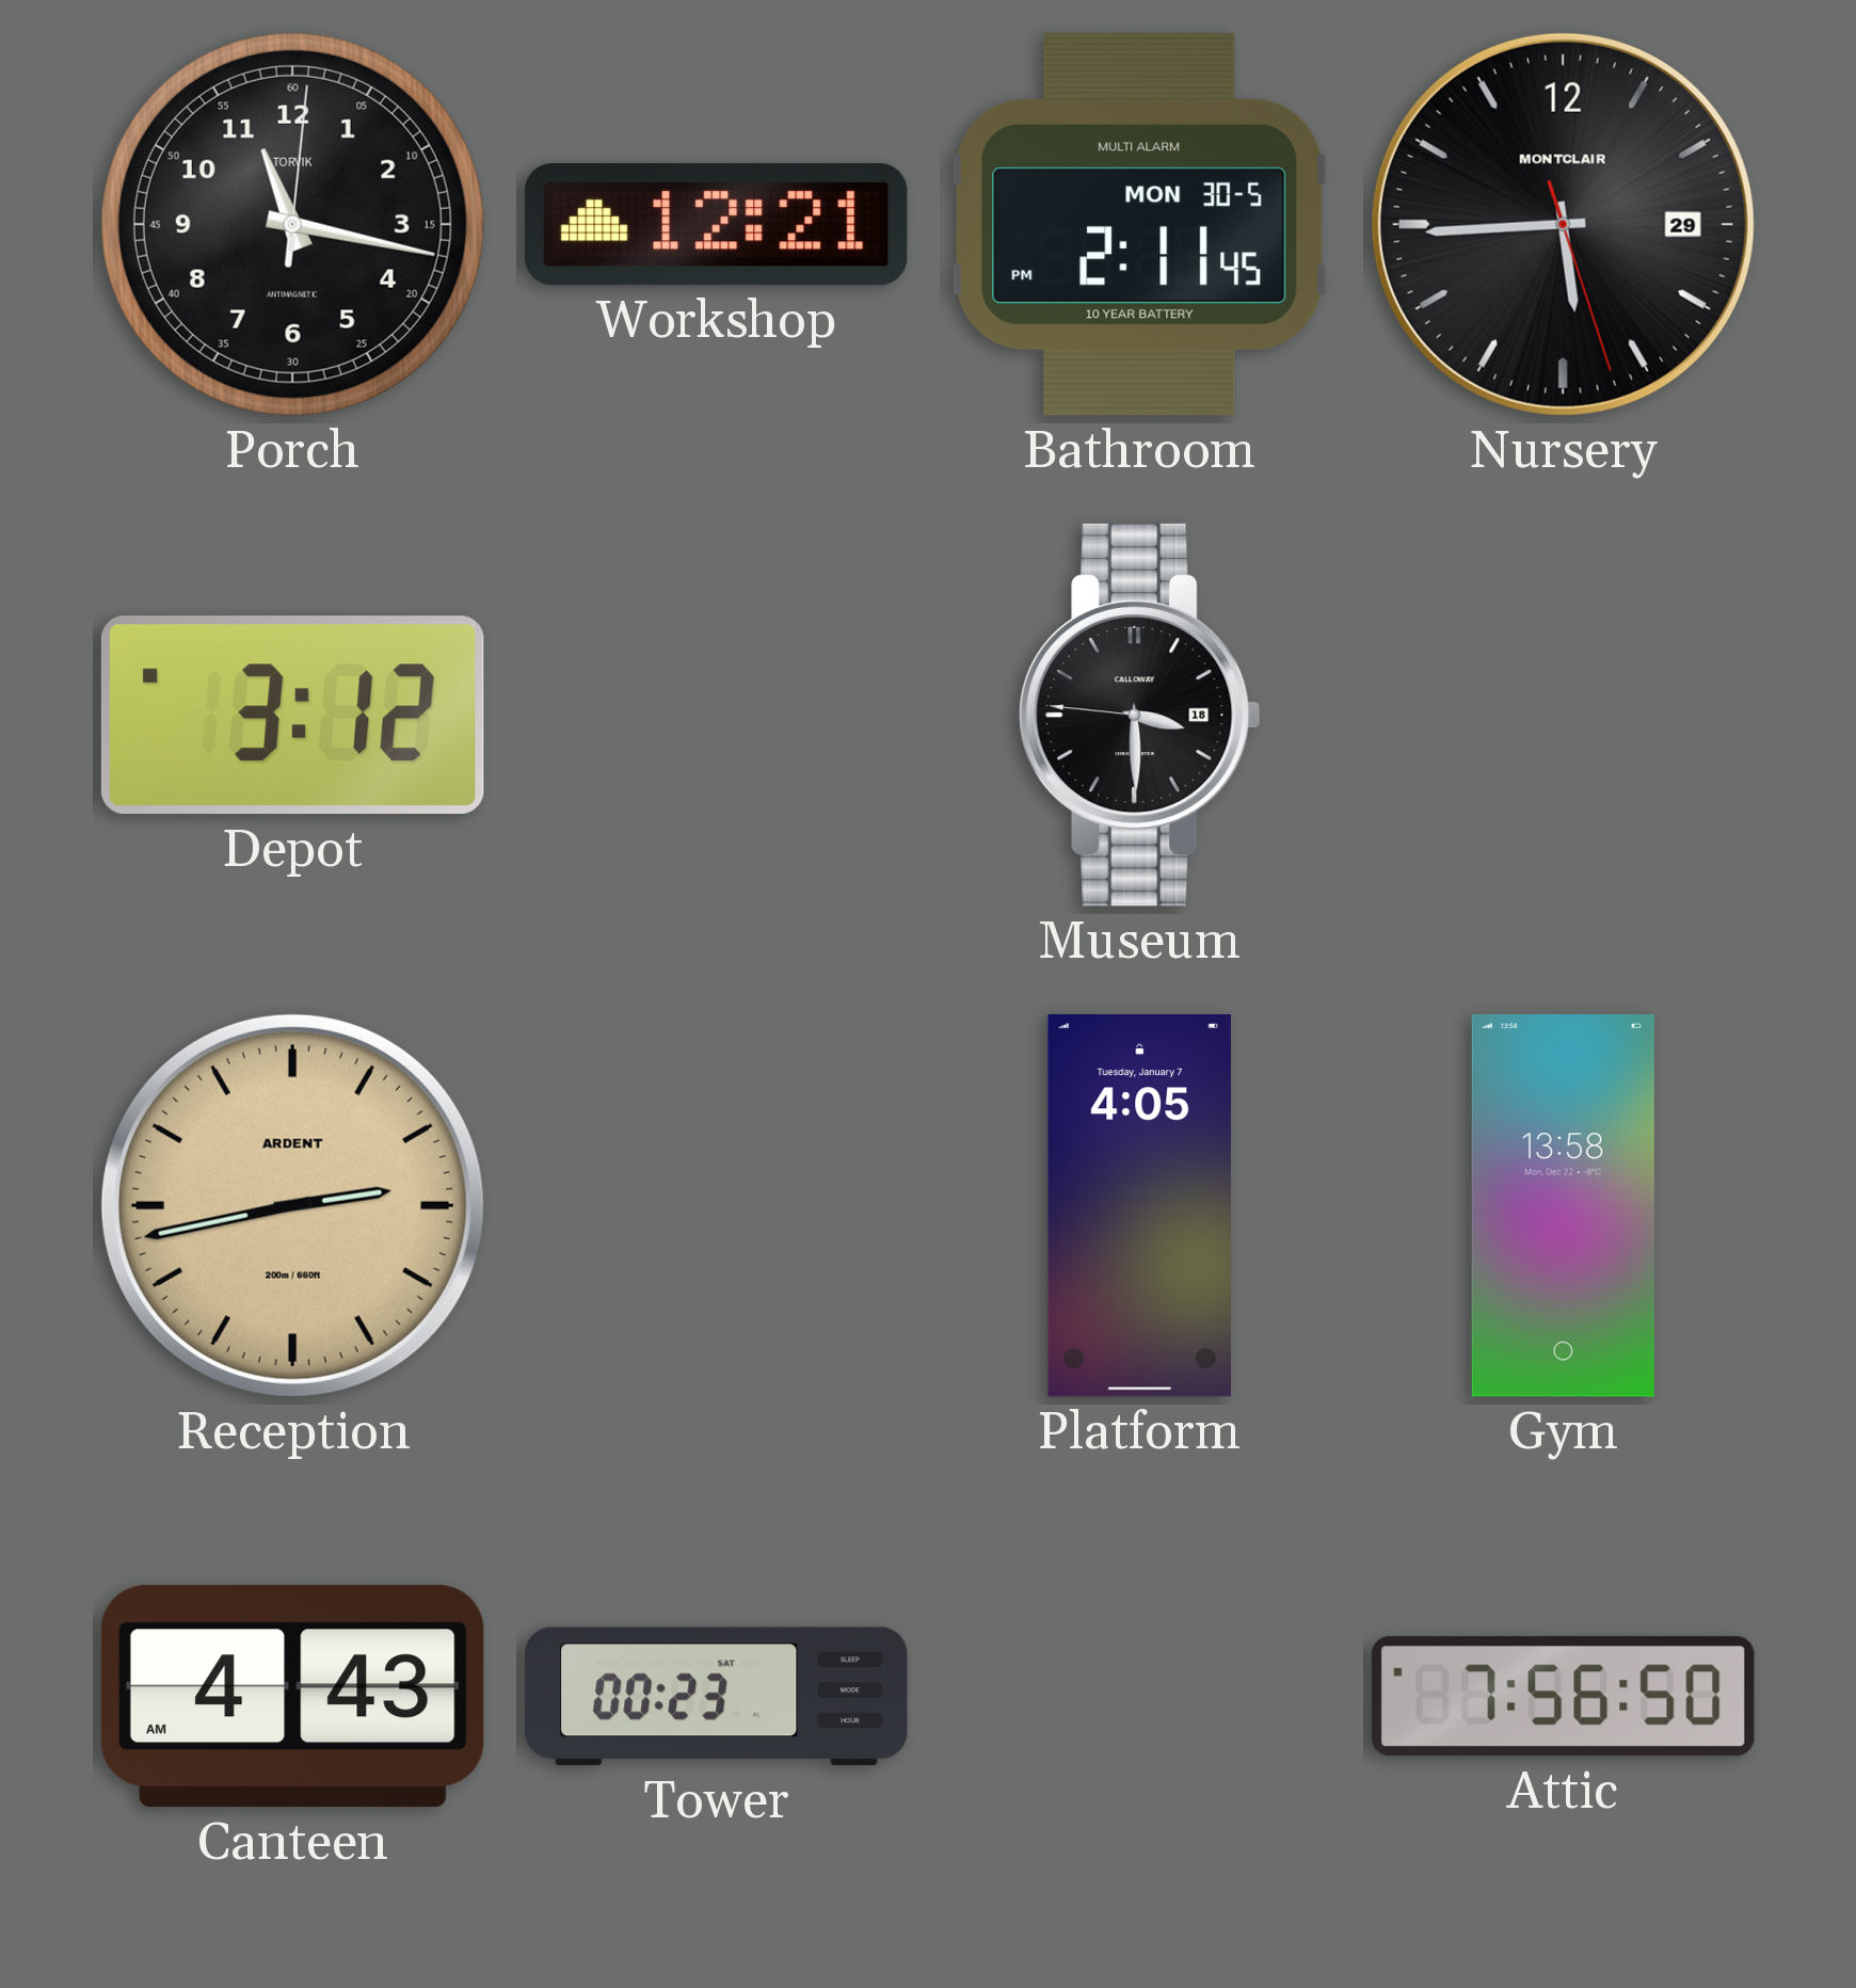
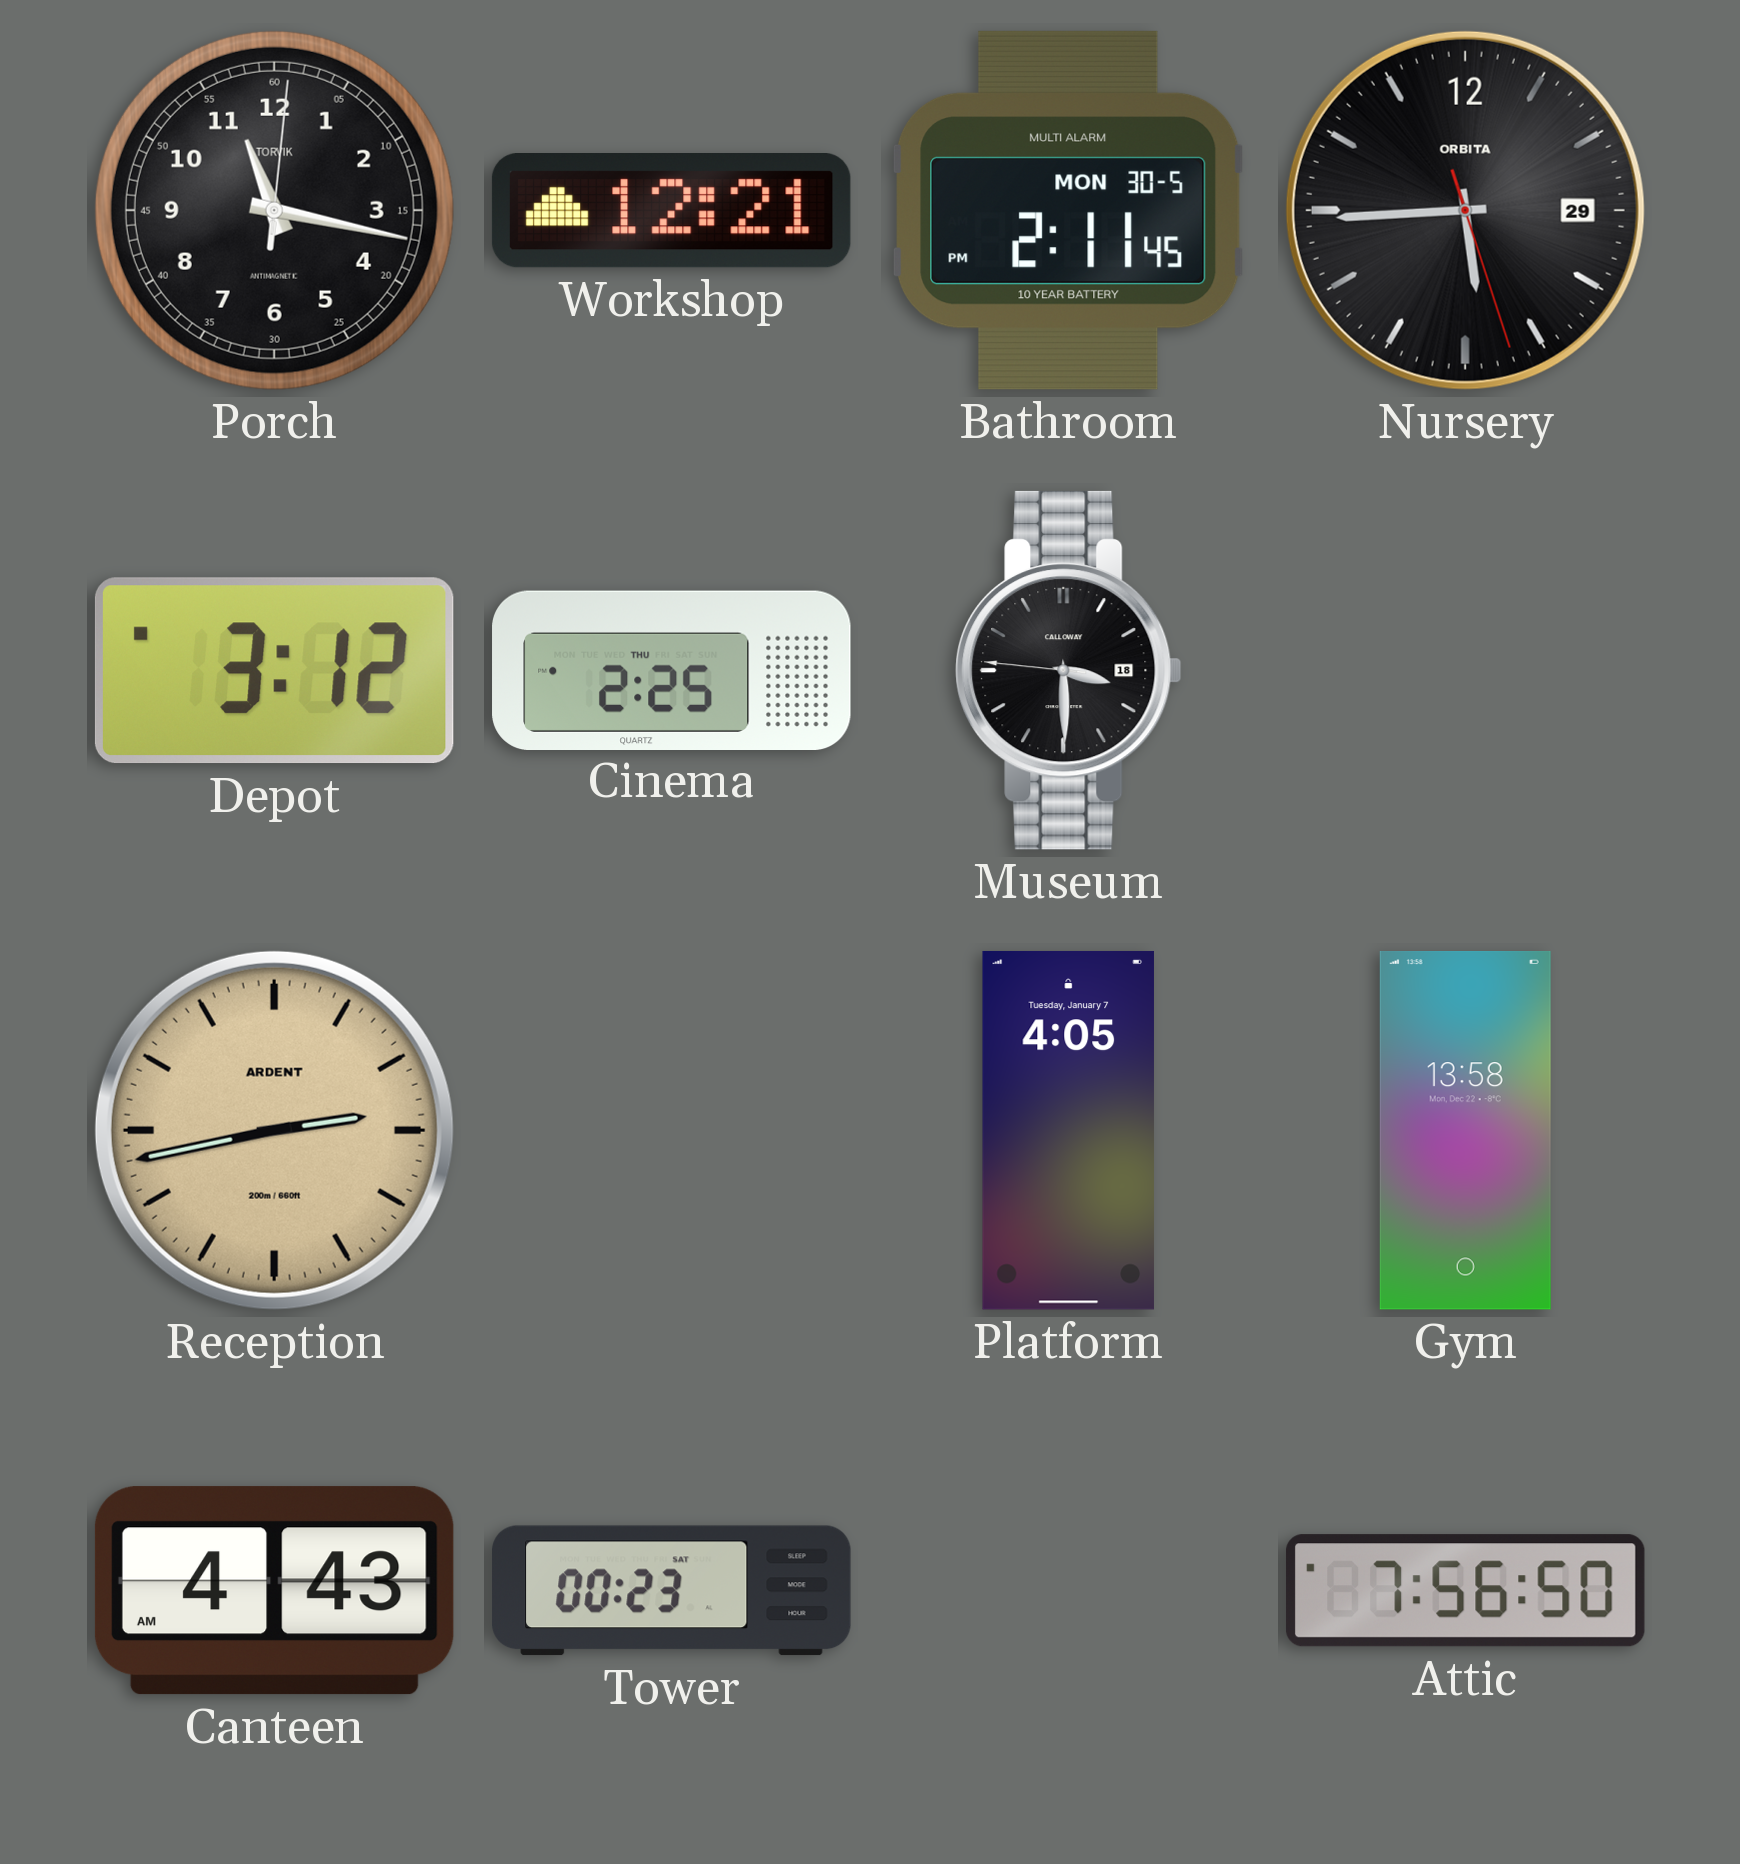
Nursery brand: MONTCLAIR -> ORBITA (1465, 210)
Cinema: none -> 2:25 (672, 670)
